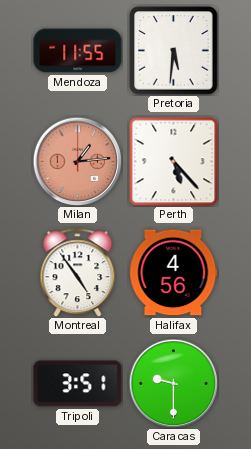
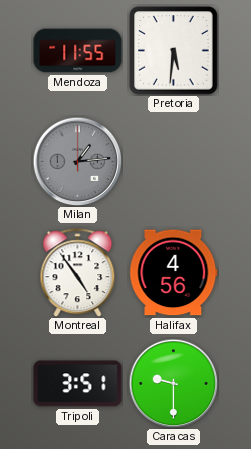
Milan dial: salmon -> grey (77, 161)
Perth: 5:23 -> none (173, 161)
